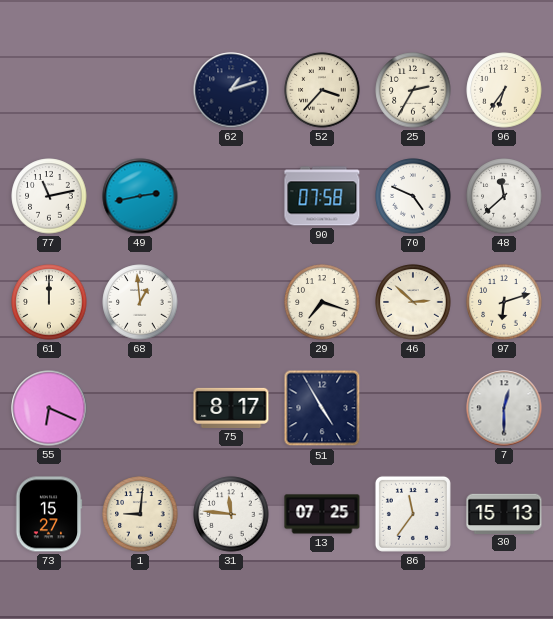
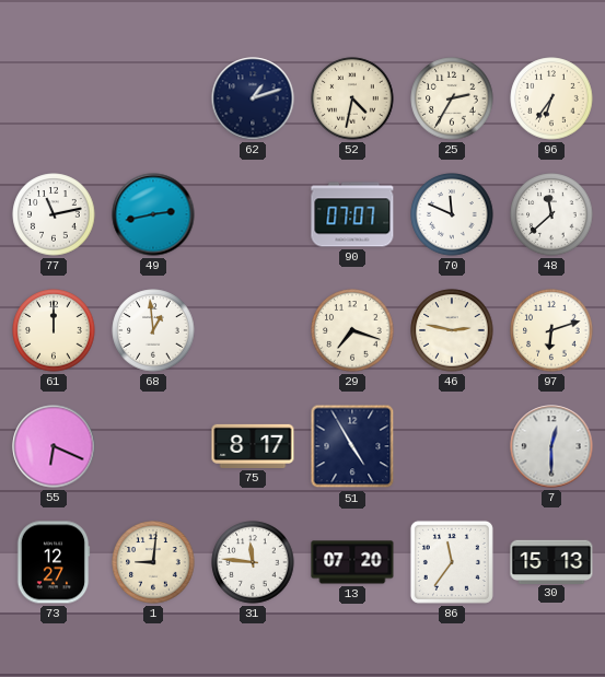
52: 3:37 -> 4:32 (352, 98)
90: 07:58 -> 07:07 (352, 214)
70: 4:49 -> 11:49 (452, 214)
46: 2:52 -> 2:47 (452, 330)
73: 15:27 -> 12:27 (54, 562)
13: 07:25 -> 07:20 (352, 562)
